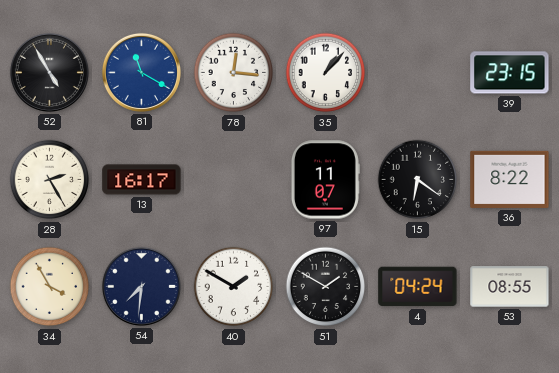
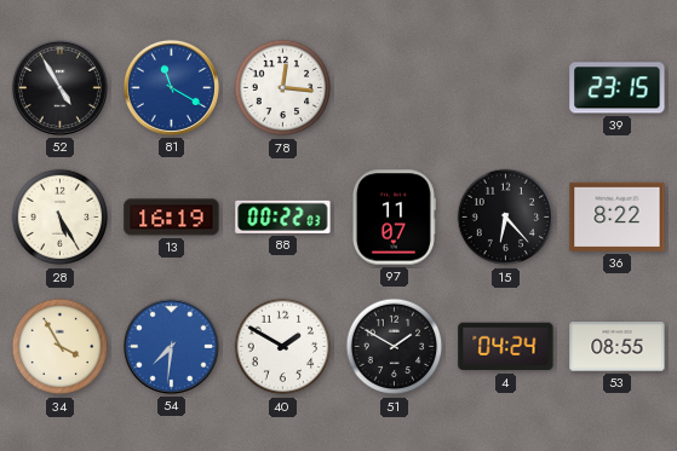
35: 1:07 -> none (326, 73)
28: 2:25 -> 5:25 (61, 218)
13: 16:17 -> 16:19 (172, 218)
88: none -> 00:22 (283, 216)
15: 6:21 -> 6:23 (506, 218)
54 dial: navy -> blue (171, 346)
